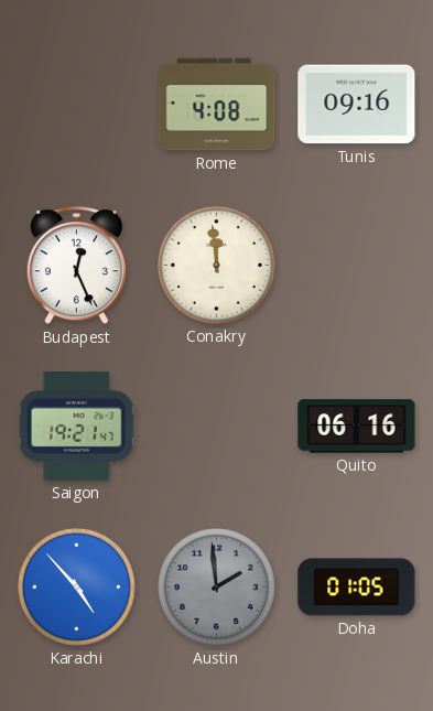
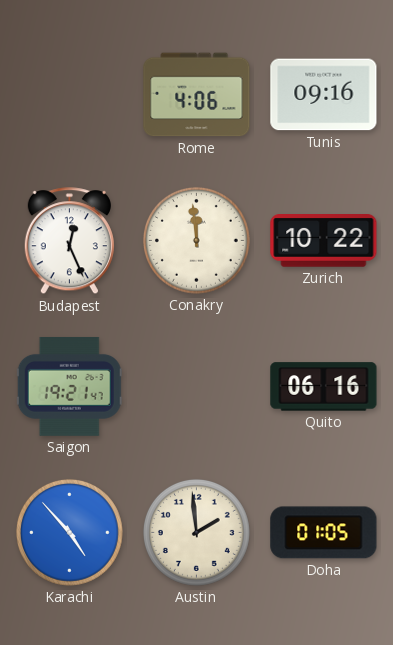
Rome: 4:08 -> 4:06 (197, 95)
Zurich: none -> 10:22 (324, 241)
Austin dial: grey -> cream (196, 532)
